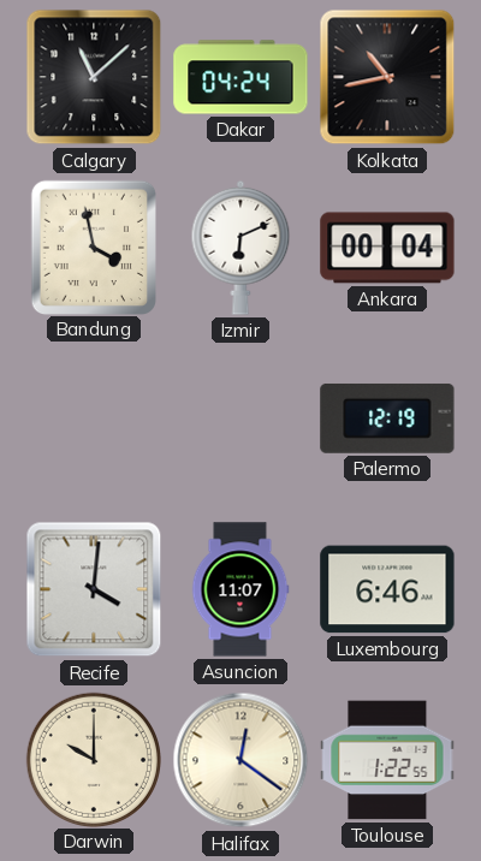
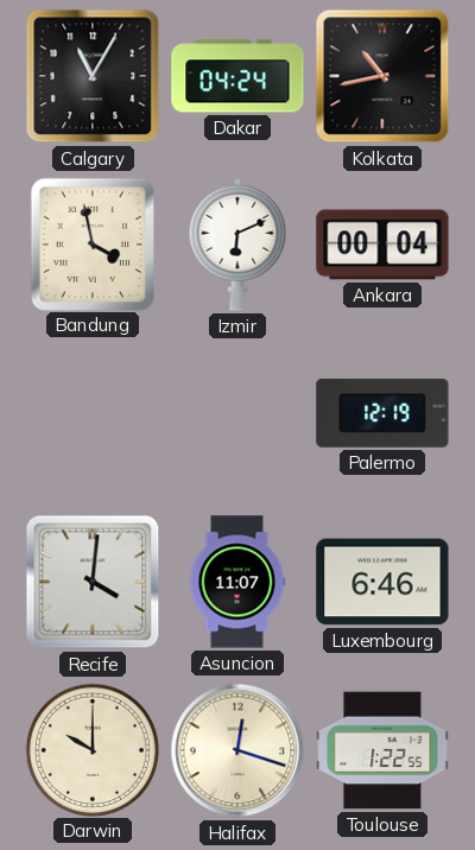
Calgary: 11:08 -> 11:05 (93, 76)
Halifax: 12:21 -> 12:18 (237, 750)
